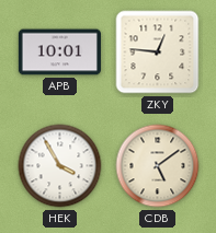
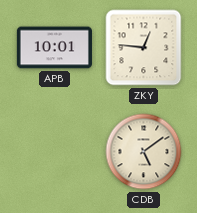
HEK: 3:55 -> none (60, 166)
